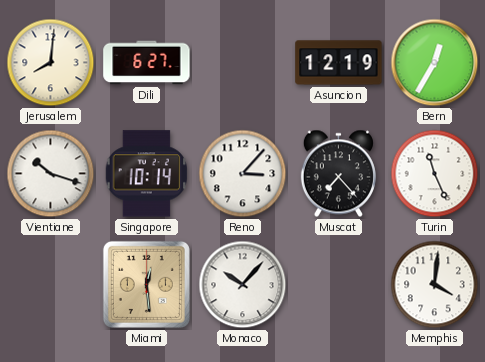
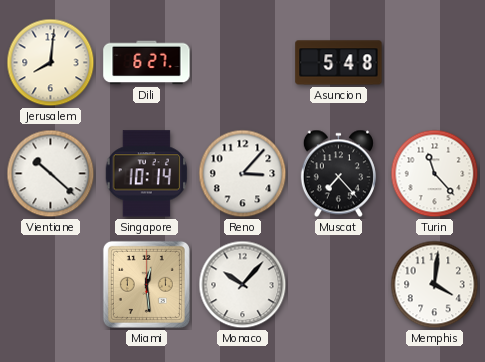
Asuncion: 12:19 -> 5:48 (339, 63)
Bern: 12:35 -> none (435, 63)
Vientiane: 10:18 -> 10:22 (51, 174)
Turin: 11:26 -> 11:23 (435, 174)
